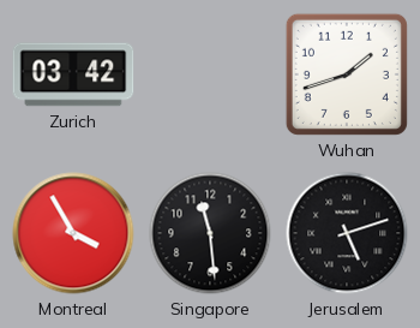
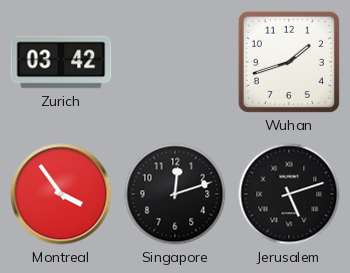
Montreal: 3:55 -> 3:54 (61, 194)
Singapore: 11:29 -> 12:12 (175, 194)
